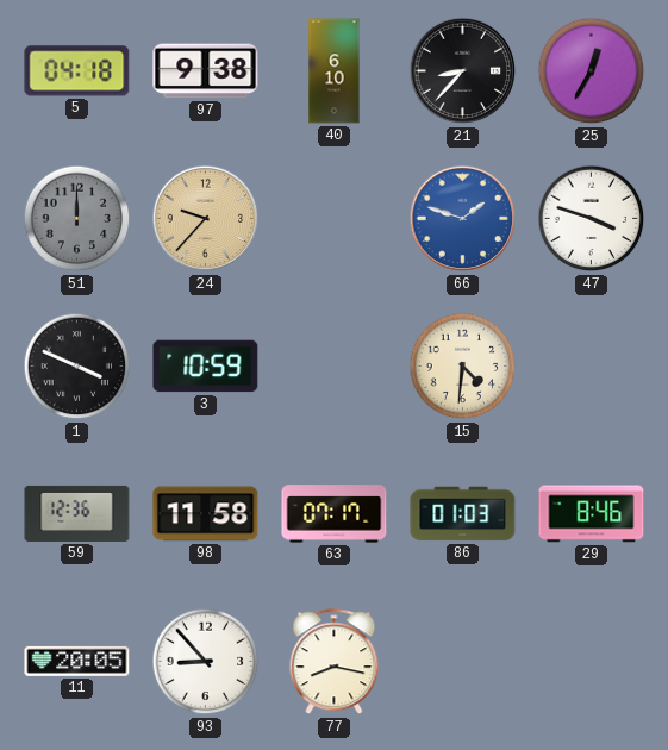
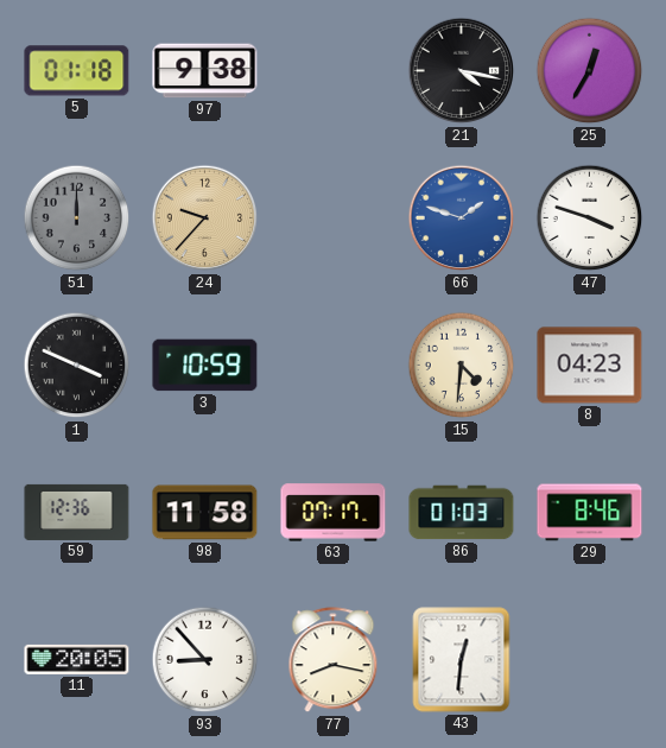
5: 04:18 -> 01:18 (77, 71)
40: 6:10 -> none (335, 71)
21: 8:37 -> 4:17 (462, 71)
8: none -> 04:23 (590, 366)
43: none -> 12:31 (462, 660)
